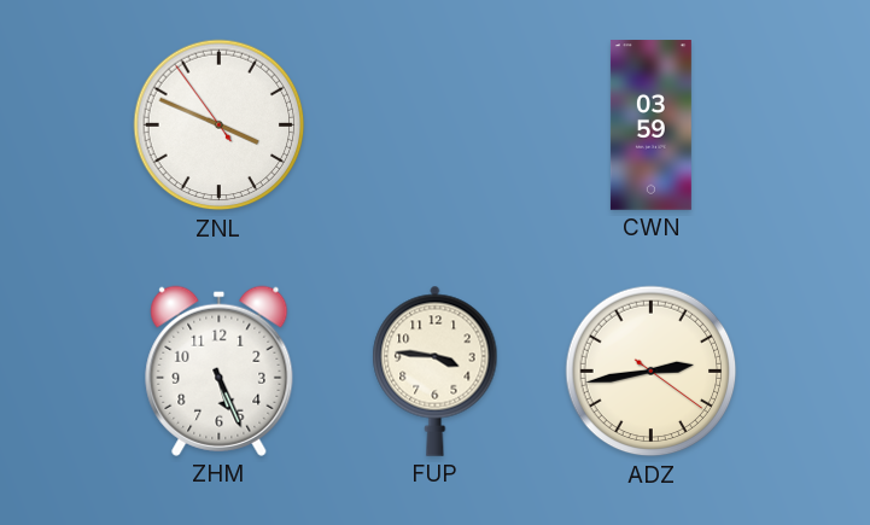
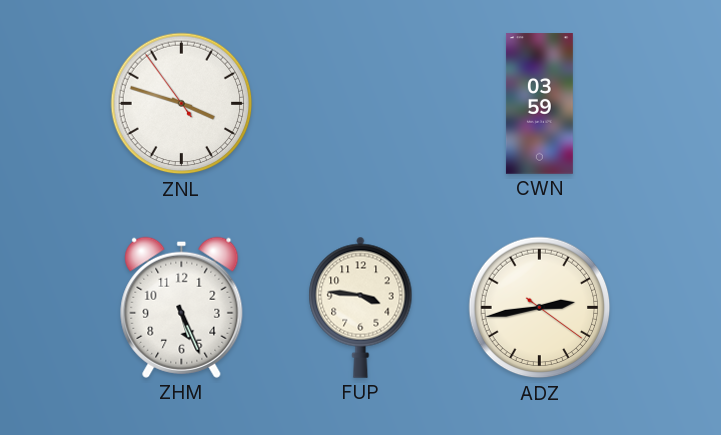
ZNL: 3:48 -> 3:47 (182, 104)
